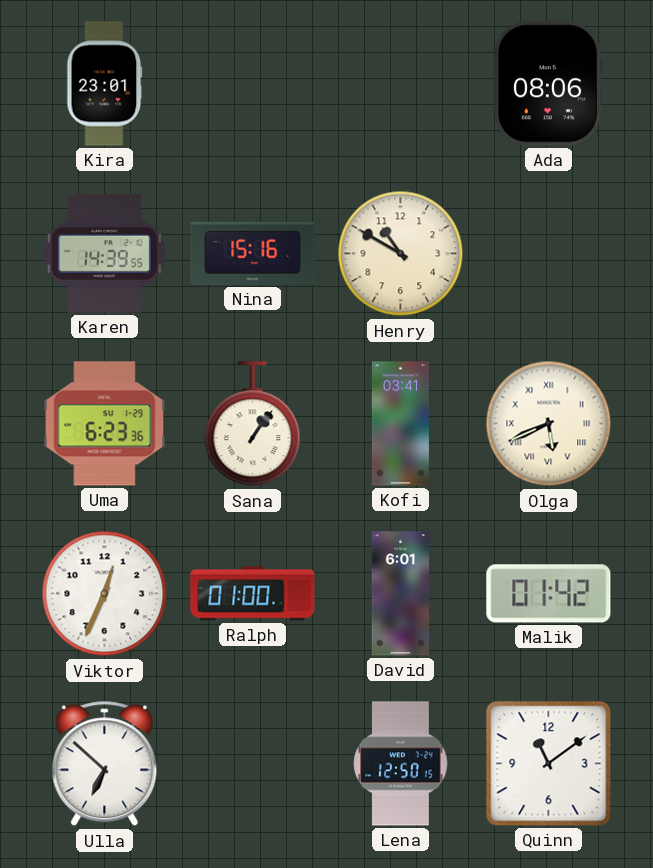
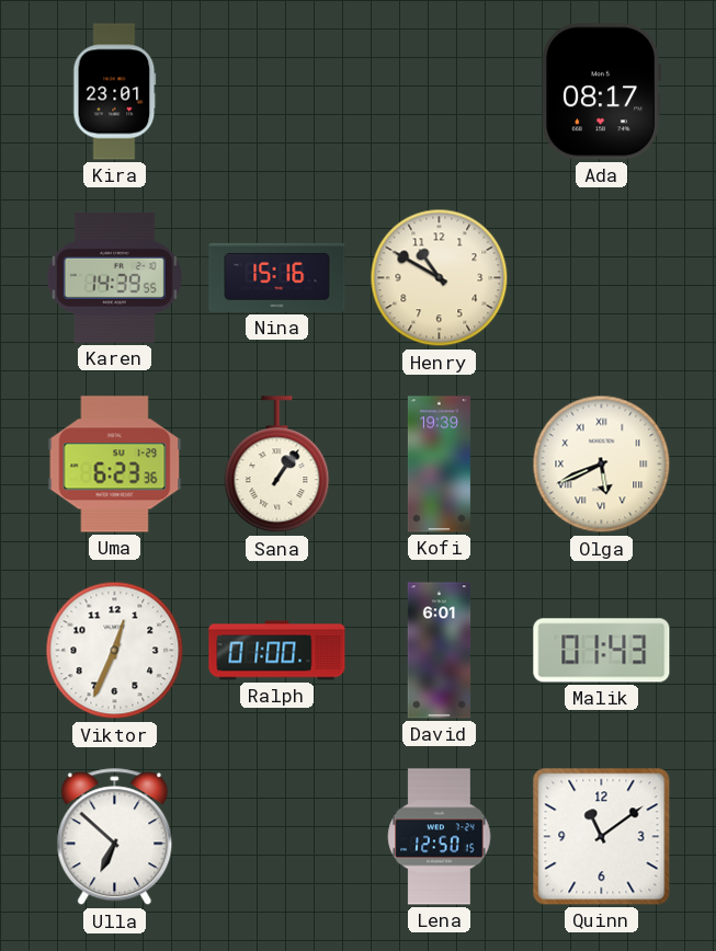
Ada: 08:06 -> 08:17 (601, 92)
Kofi: 03:41 -> 19:39 (439, 465)
Malik: 01:42 -> 01:43 (602, 651)
